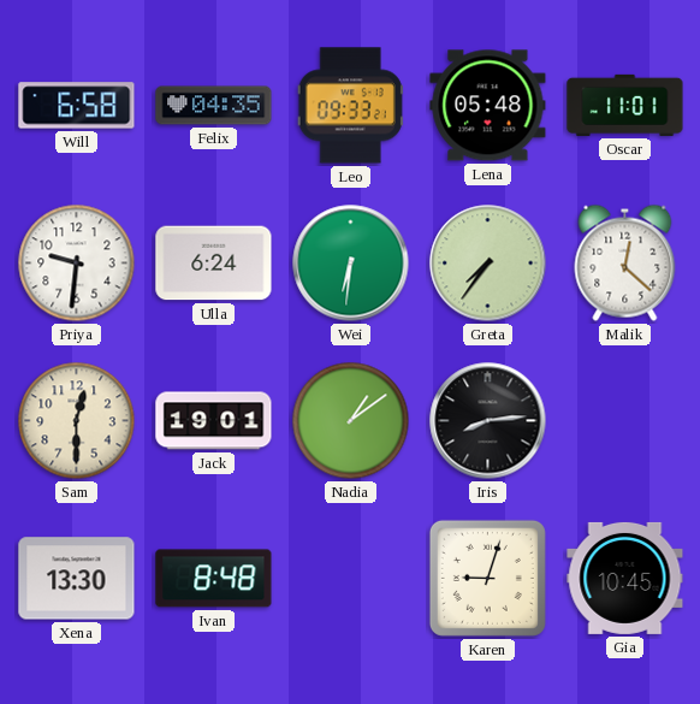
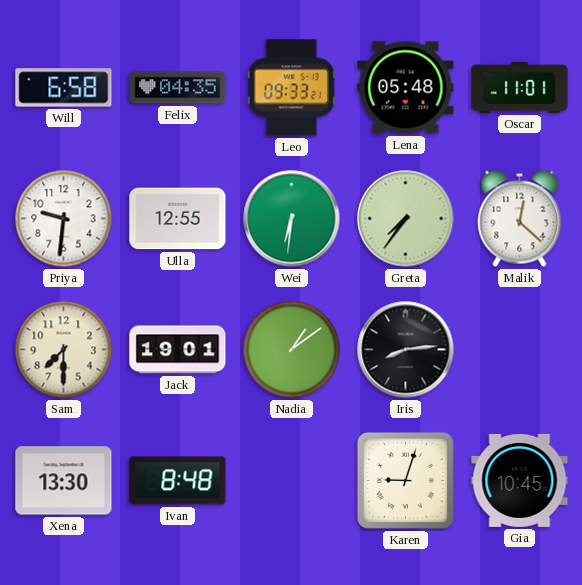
Ulla: 6:24 -> 12:55 (178, 219)
Sam: 12:30 -> 7:30 (64, 350)
